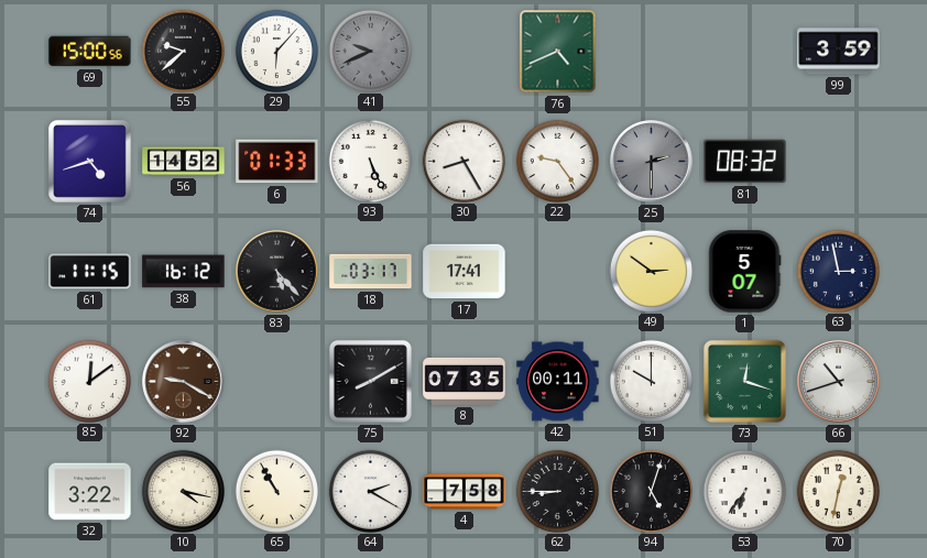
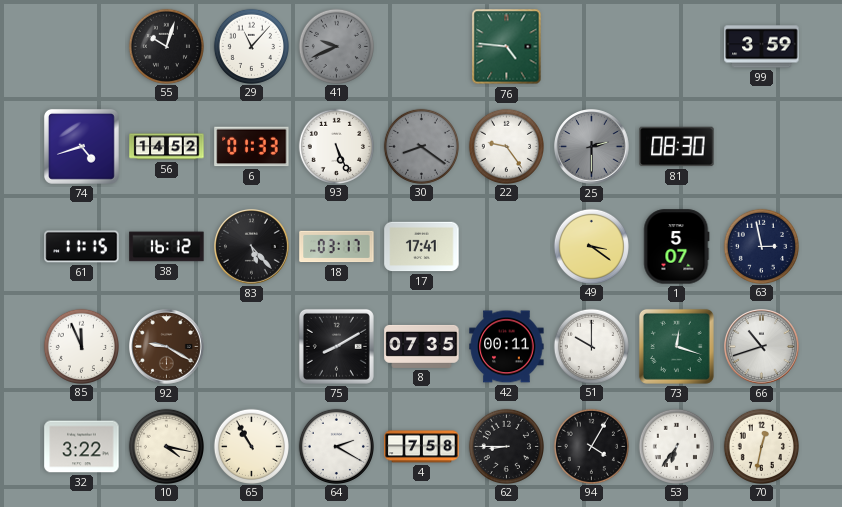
69: 15:00 -> none (90, 52)
55: 9:38 -> 10:03 (166, 46)
29: 6:07 -> 11:07 (251, 46)
76: 4:41 -> 4:46 (507, 47)
30: 8:25 -> 8:21 (421, 146)
30 dial: white -> grey (421, 146)
81: 08:32 -> 08:30 (677, 147)
49: 2:51 -> 3:21 (591, 246)
85: 12:09 -> 11:56 (81, 346)
94: 5:03 -> 4:05 (591, 446)
